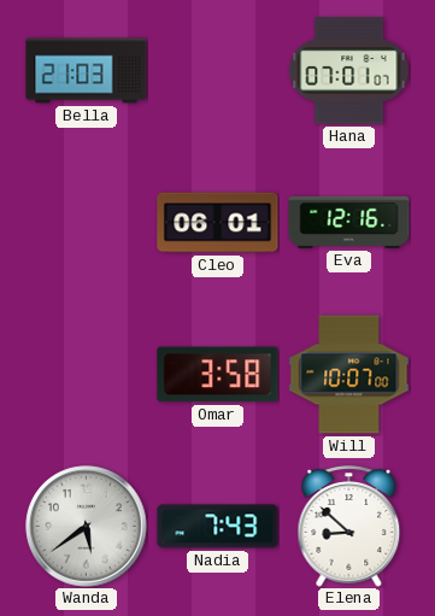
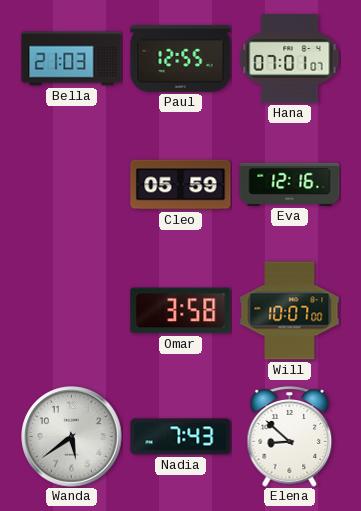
Paul: none -> 12:55 (181, 58)
Cleo: 06:01 -> 05:59 (181, 185)
